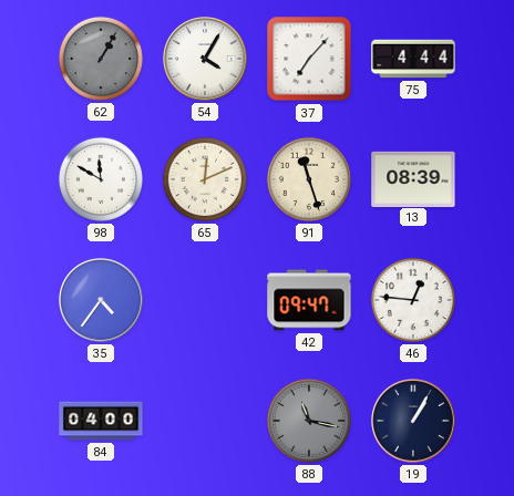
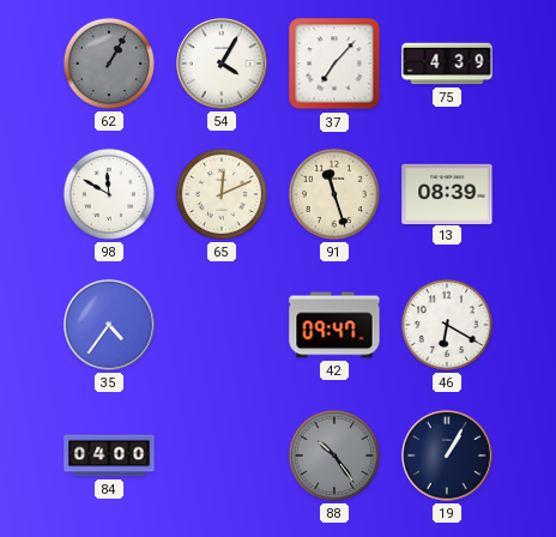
75: 4:44 -> 4:39 (447, 64)
46: 12:46 -> 6:20 (447, 325)
88: 11:17 -> 10:24 (334, 455)
